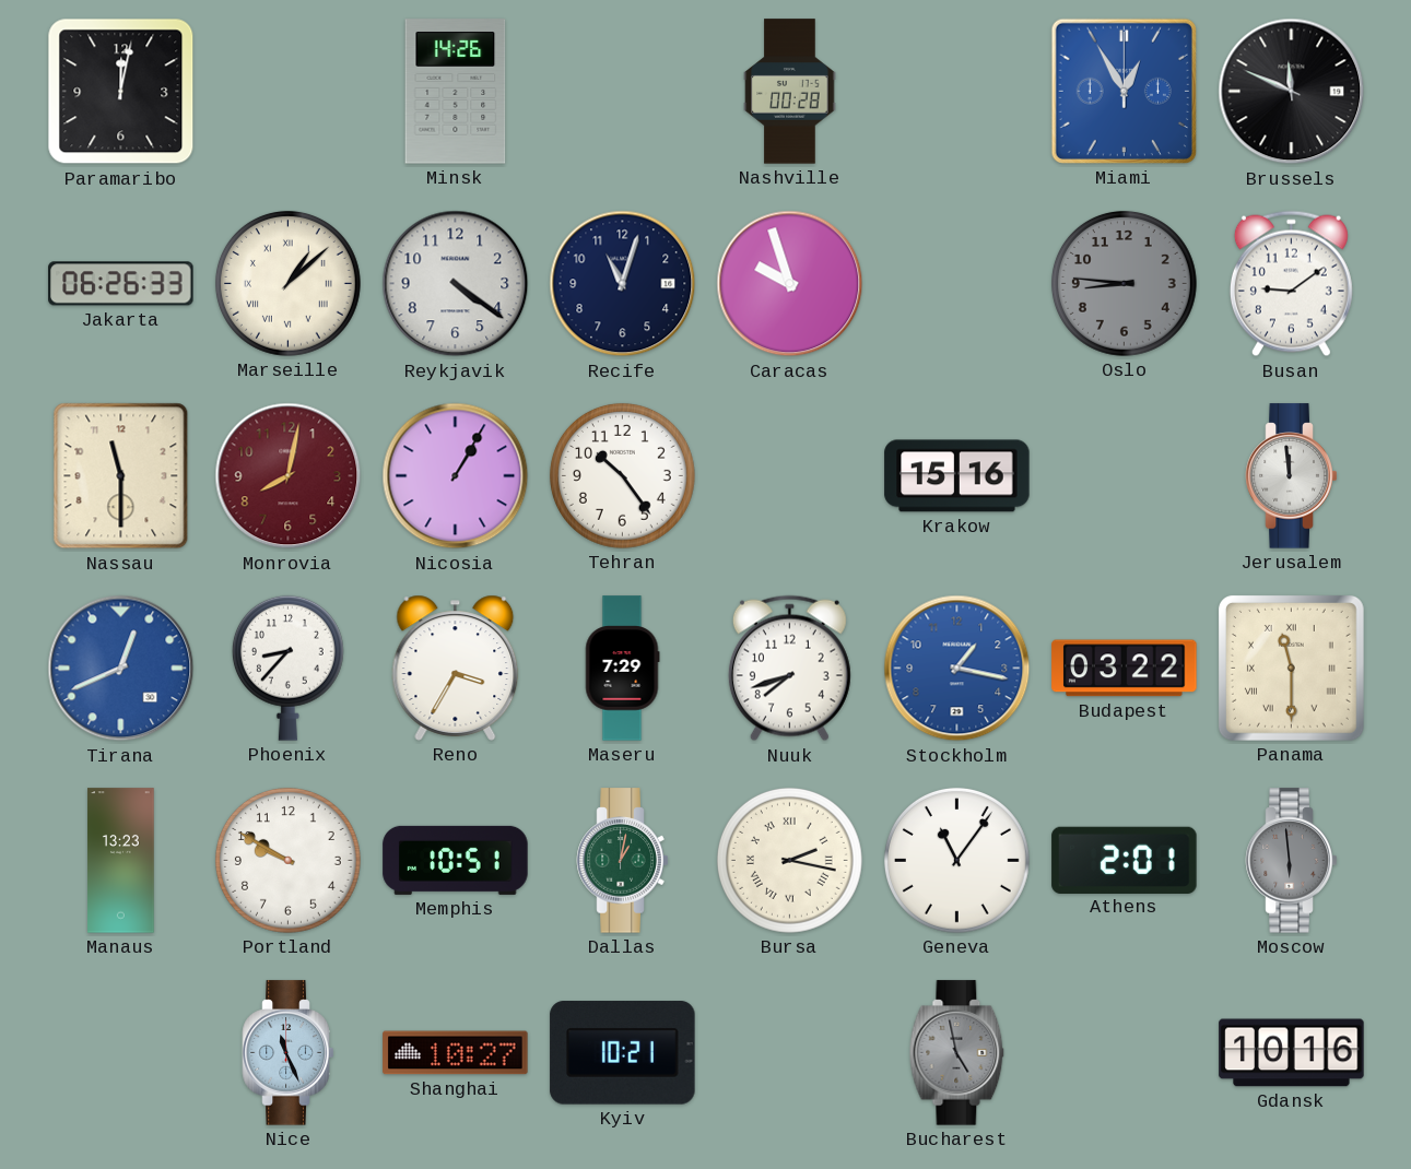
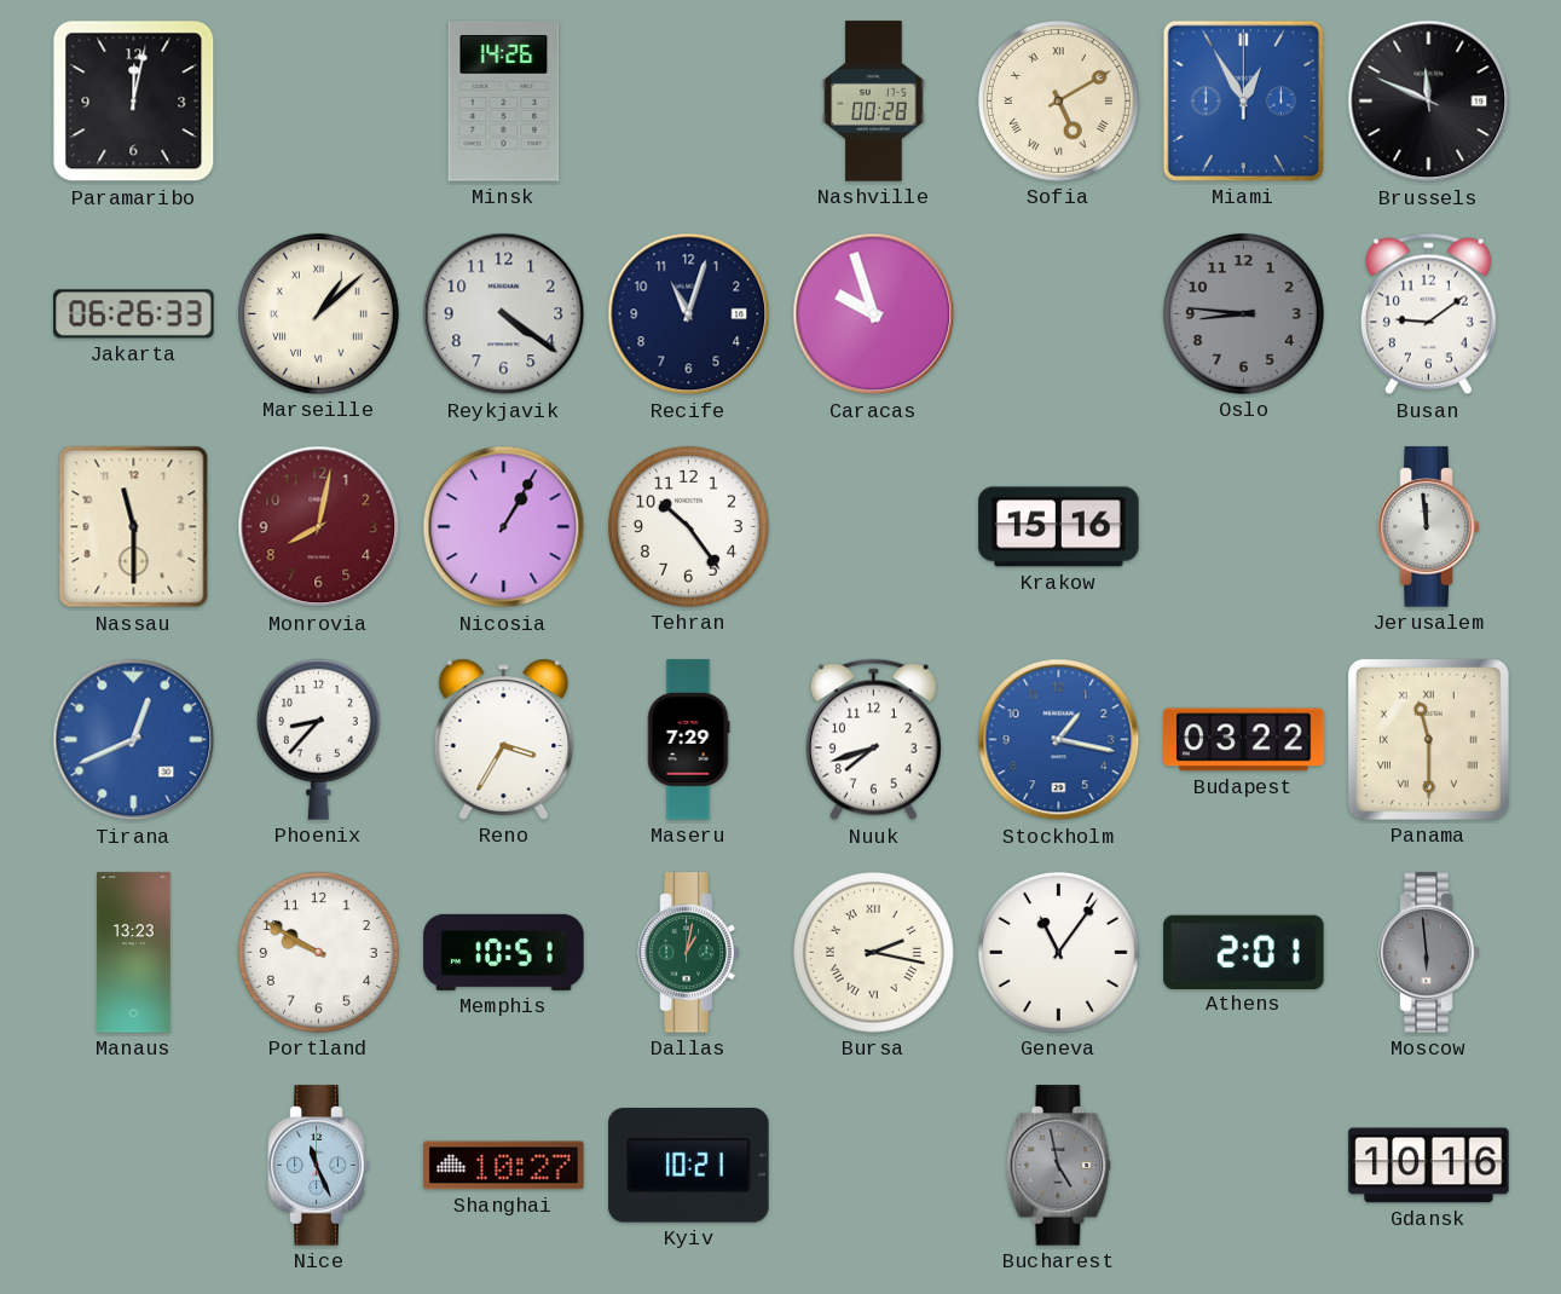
Sofia: none -> 5:10 (1058, 100)
